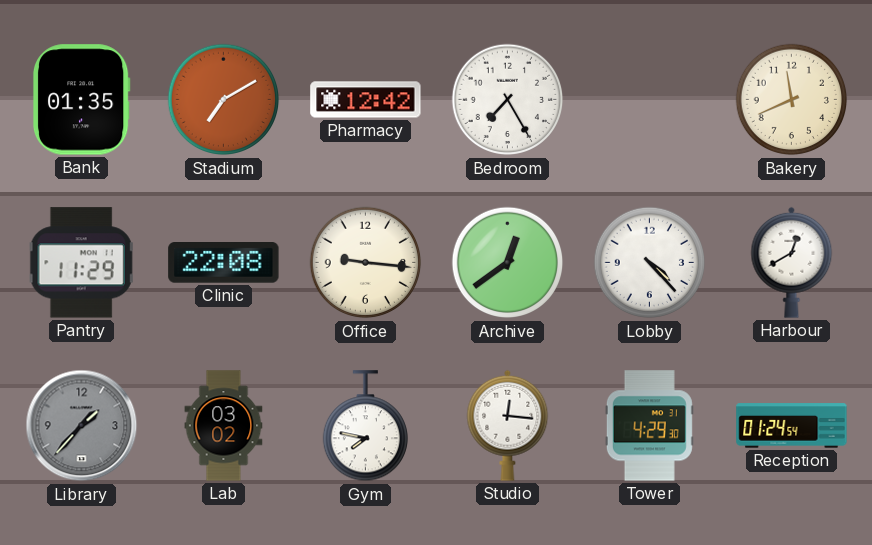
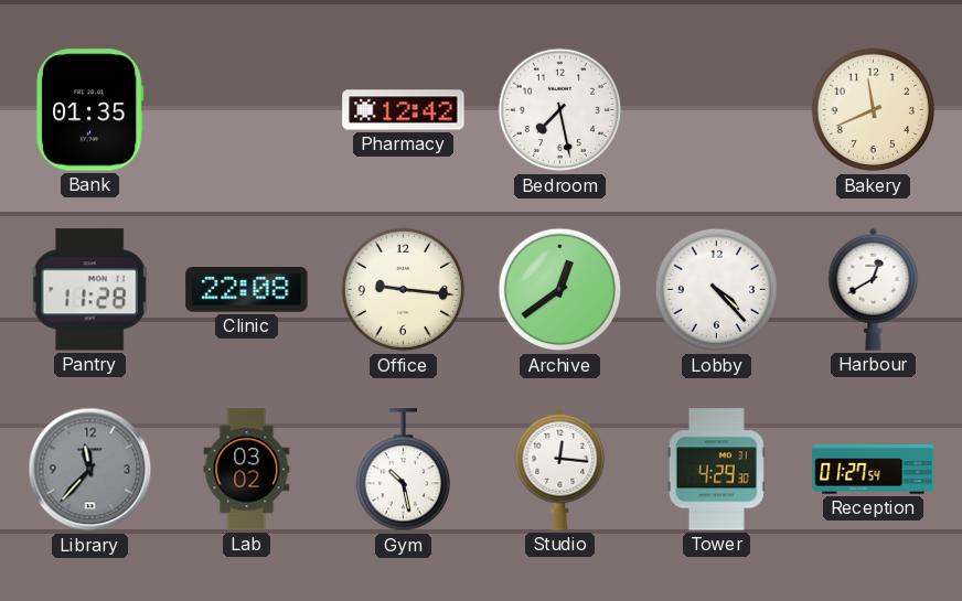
Stadium: 7:10 -> none (224, 100)
Bedroom: 7:25 -> 7:28 (560, 110)
Pantry: 11:29 -> 11:28 (89, 290)
Library: 1:37 -> 11:37 (90, 470)
Gym: 7:47 -> 10:28 (403, 470)
Reception: 01:24 -> 01:27 (874, 470)
